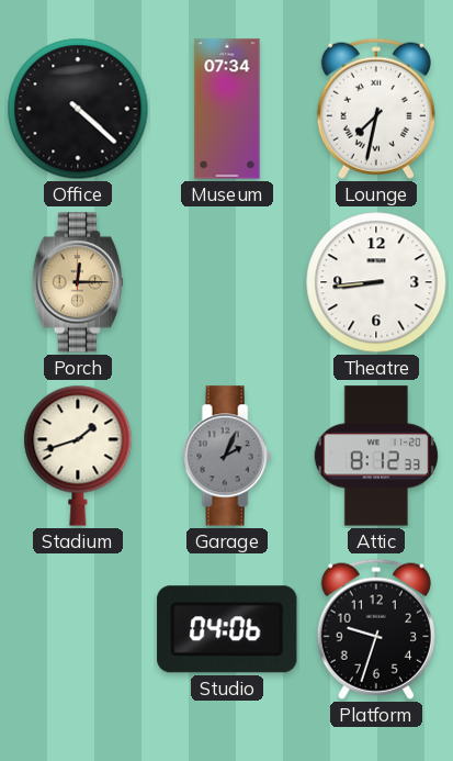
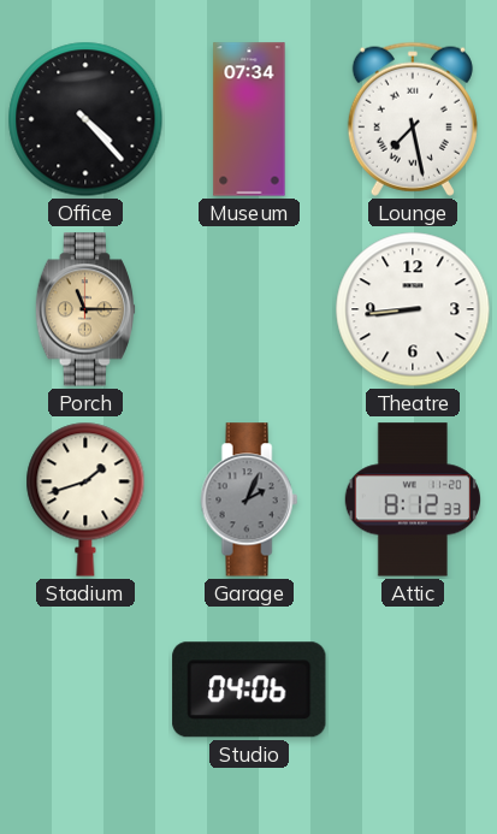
Office: 4:22 -> 4:23 (85, 119)
Lounge: 7:32 -> 7:28 (413, 119)
Porch: 12:15 -> 11:15 (85, 309)
Platform: 9:33 -> none (376, 629)
